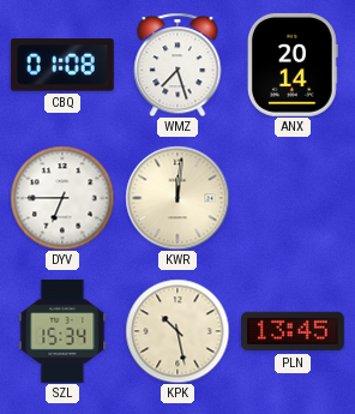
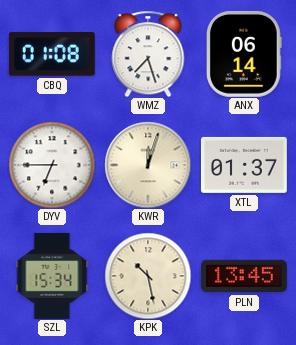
ANX: 20:14 -> 06:14 (244, 54)
KWR: 12:01 -> 12:03 (148, 165)
XTL: none -> 01:37 (244, 165)
